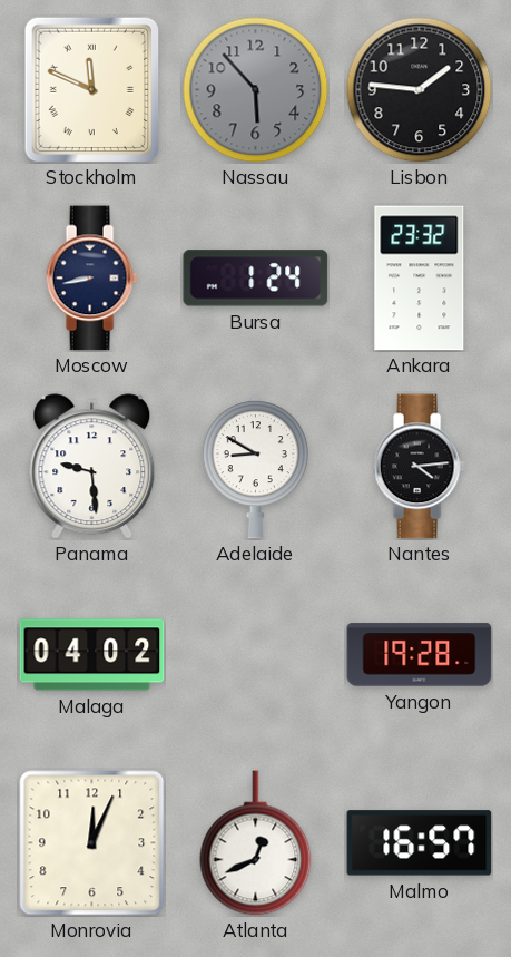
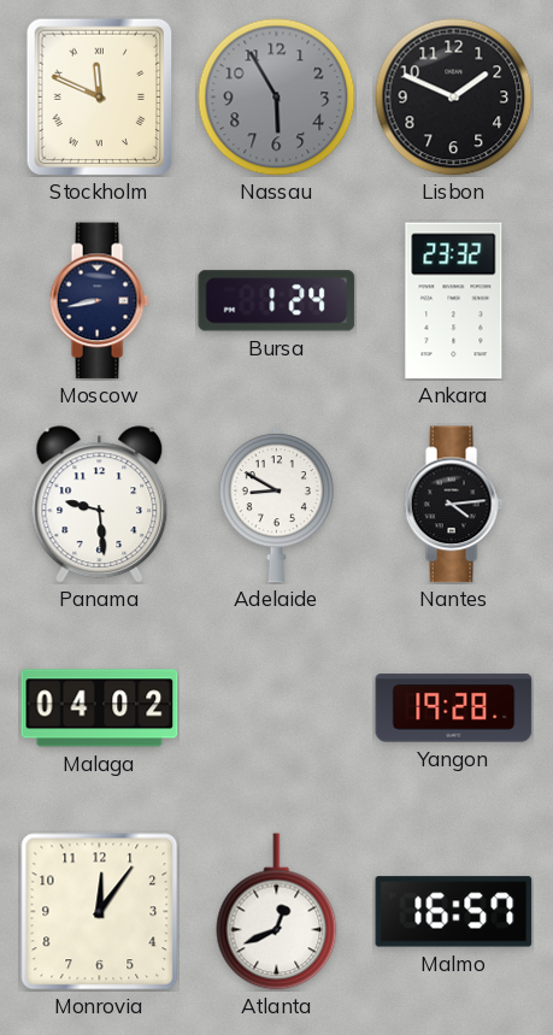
Nassau: 5:53 -> 5:55 (277, 98)
Lisbon: 1:46 -> 1:49 (454, 98)
Monrovia: 12:04 -> 12:06 (100, 912)
